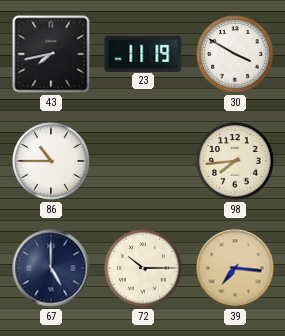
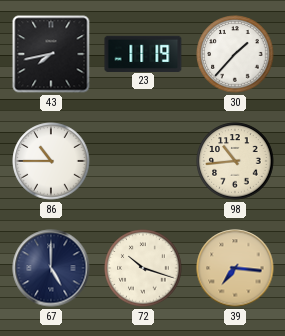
30: 3:50 -> 1:37 (235, 54)
98: 7:44 -> 10:44 (235, 161)
72: 10:15 -> 10:18 (143, 268)
